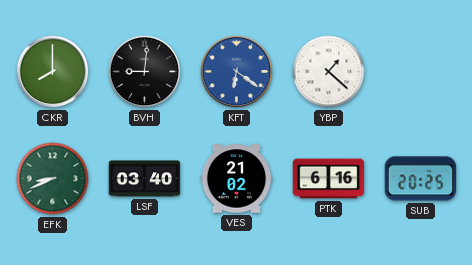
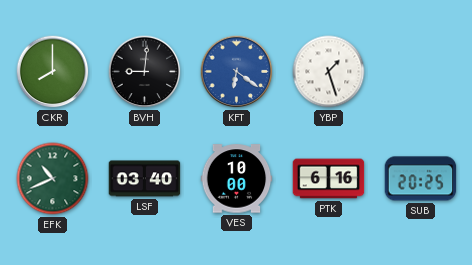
YBP: 1:22 -> 1:27 (329, 72)
EFK: 8:41 -> 10:41 (53, 179)
VES: 21:02 -> 10:00 (237, 179)
